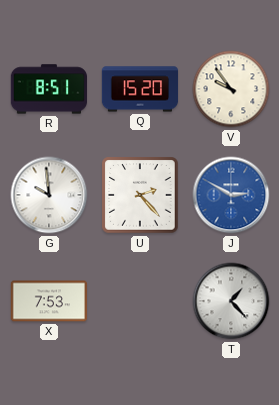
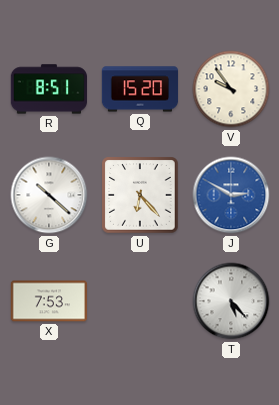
G: 9:59 -> 10:22 (49, 195)
U: 2:23 -> 6:23 (140, 195)
T: 1:23 -> 5:23 (231, 301)
